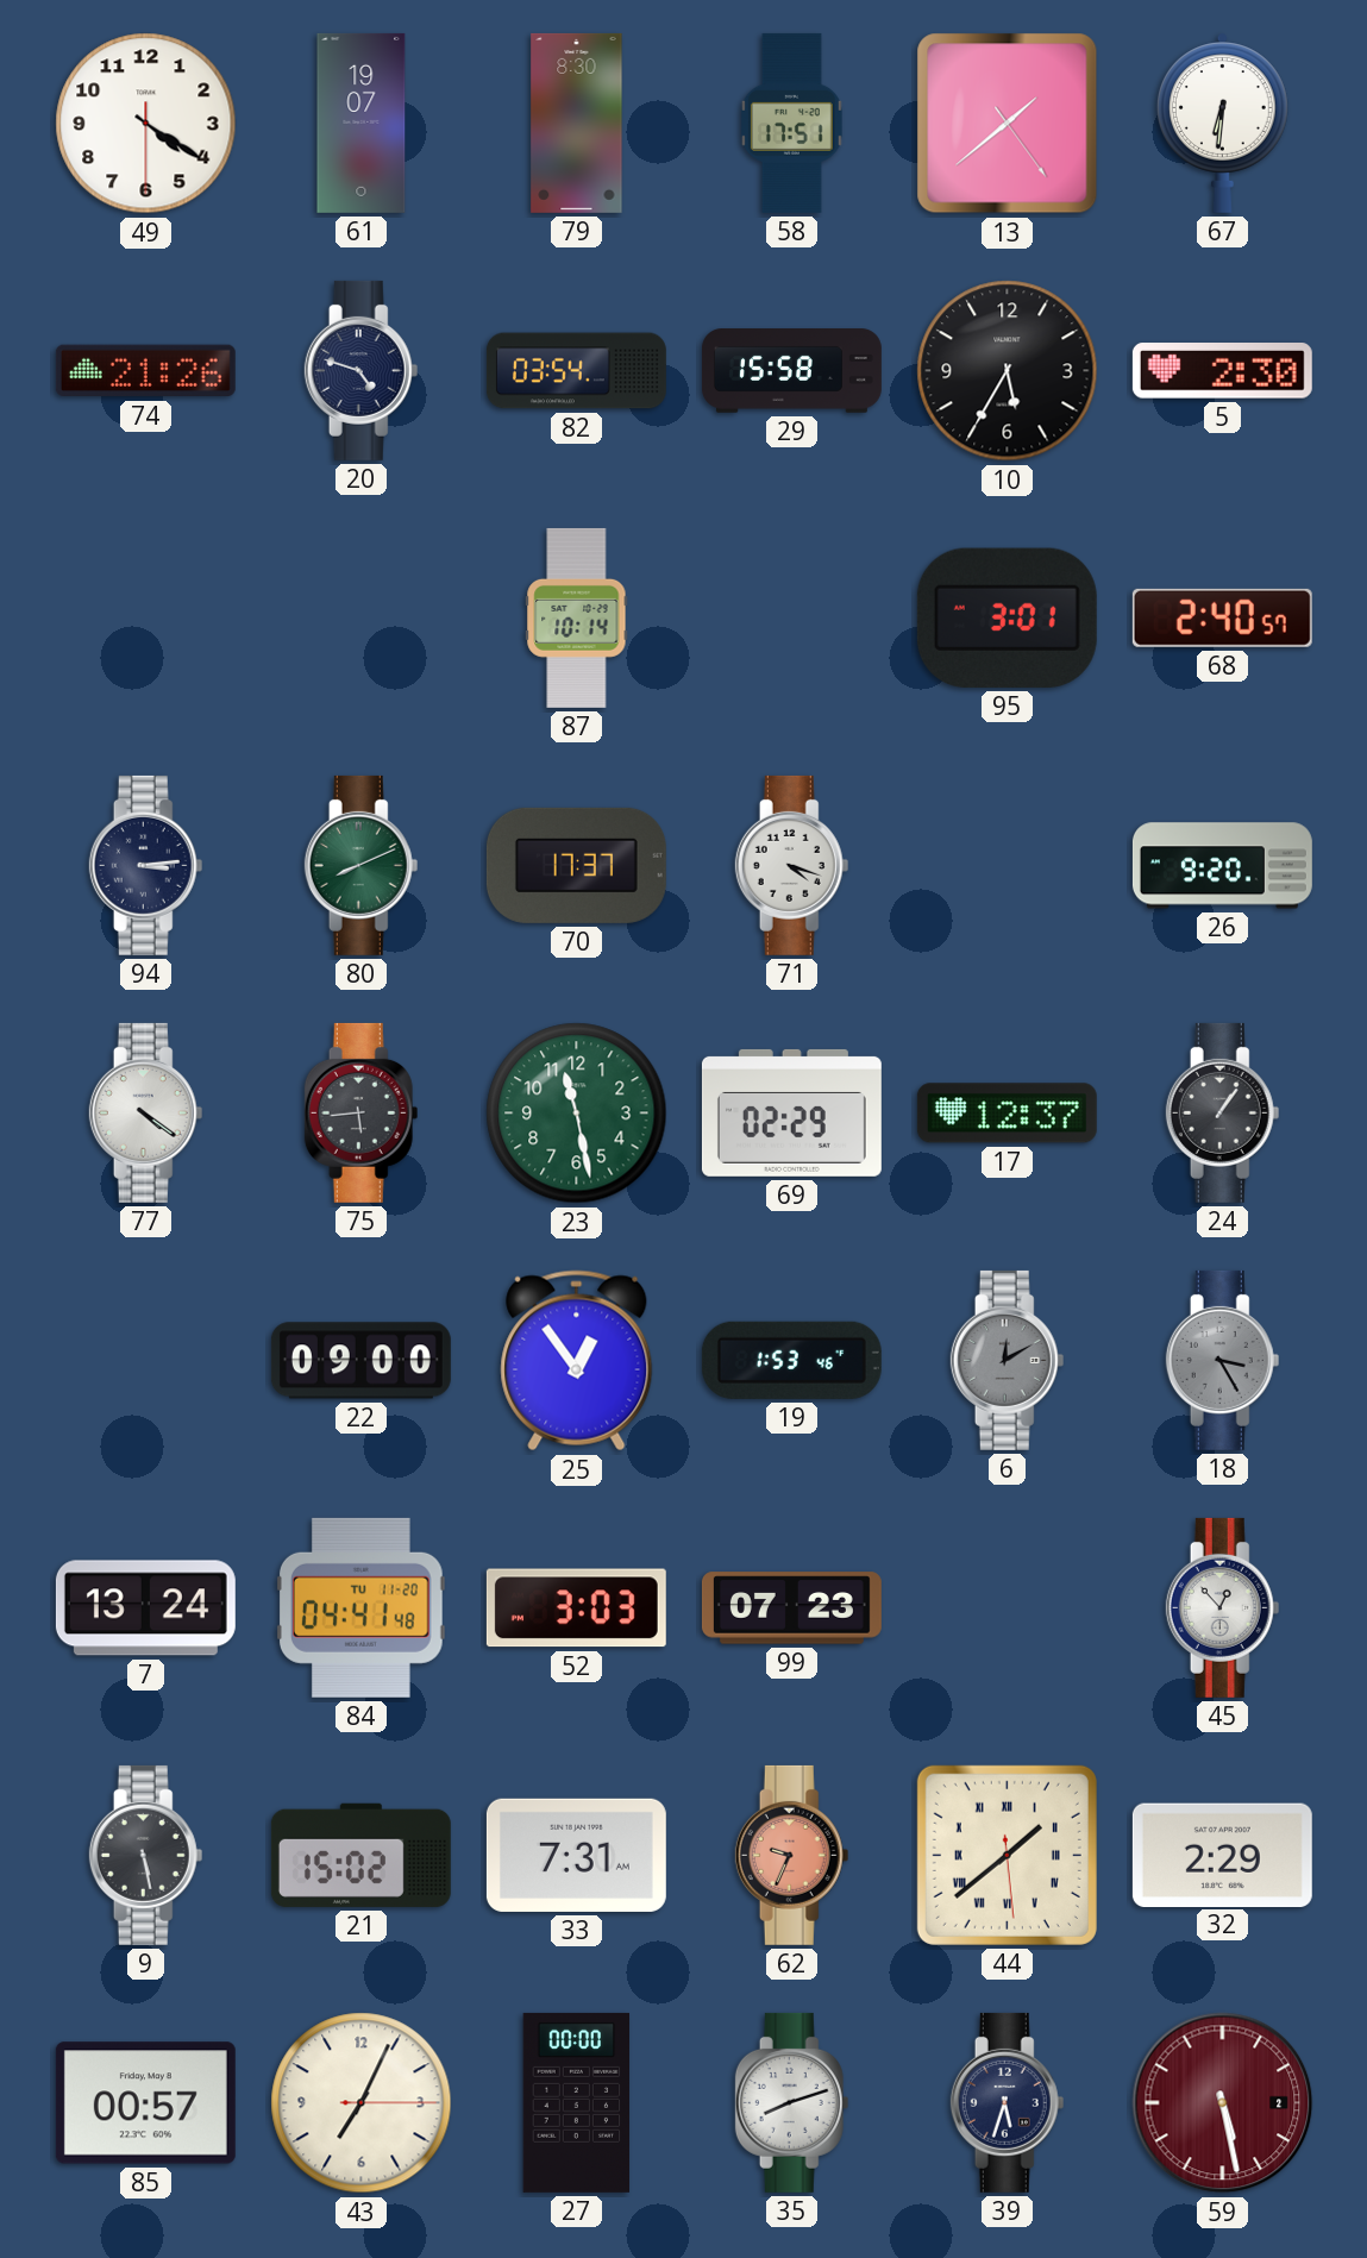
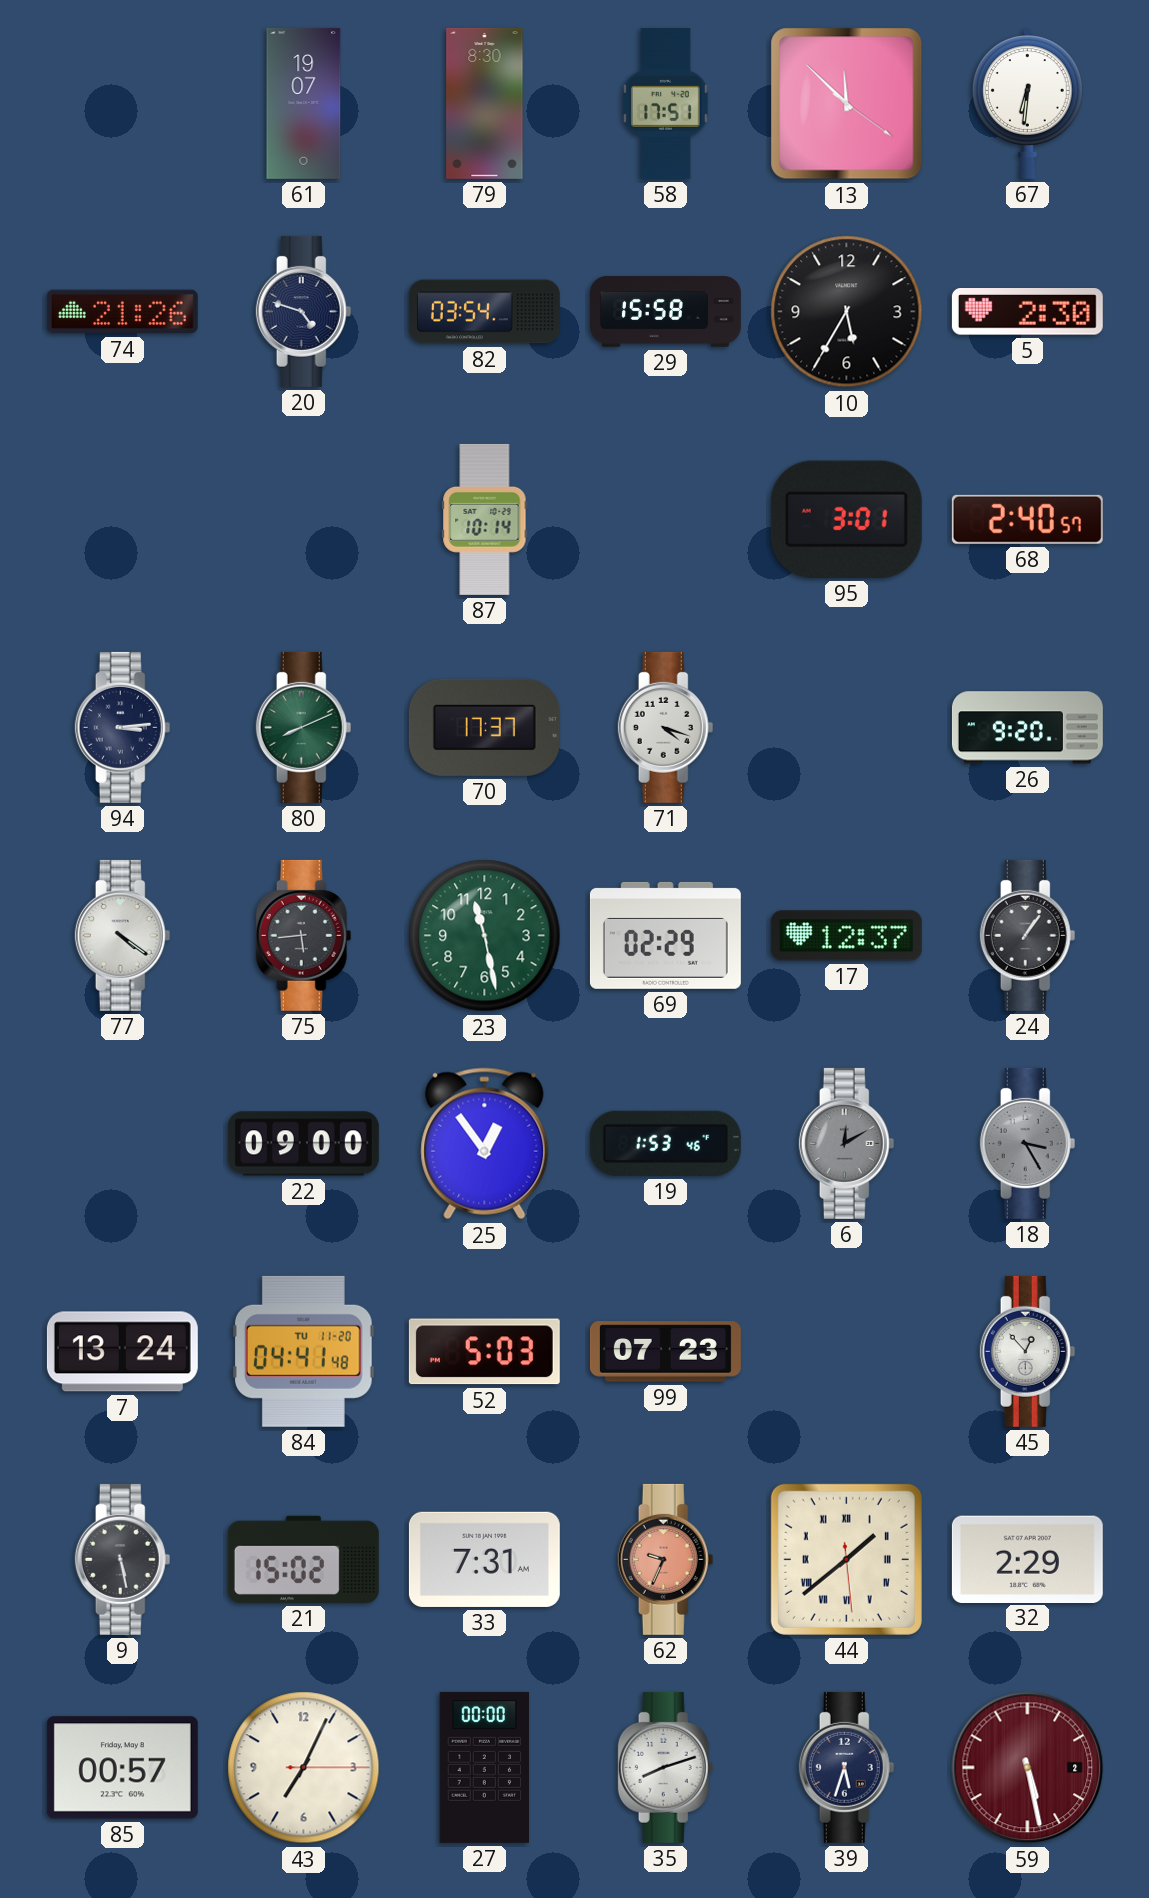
49: 4:20 -> none (146, 124)
13: 1:38 -> 11:52 (847, 104)
52: 3:03 -> 5:03 (484, 1352)
